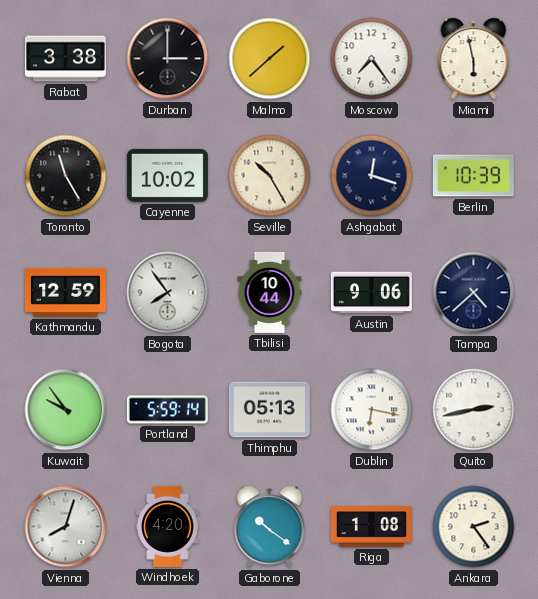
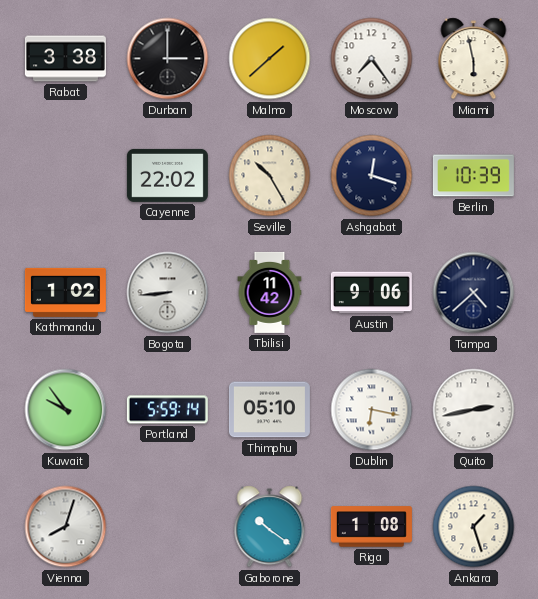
Toronto: 11:25 -> none (66, 176)
Cayenne: 10:02 -> 22:02 (167, 175)
Kathmandu: 12:59 -> 1:02 (65, 292)
Bogota: 7:54 -> 8:44 (168, 293)
Tbilisi: 10:44 -> 11:42 (270, 292)
Thimphu: 05:13 -> 05:10 (269, 410)
Windhoek: 4:20 -> none (168, 526)
Ankara: 2:24 -> 1:27 (474, 527)
